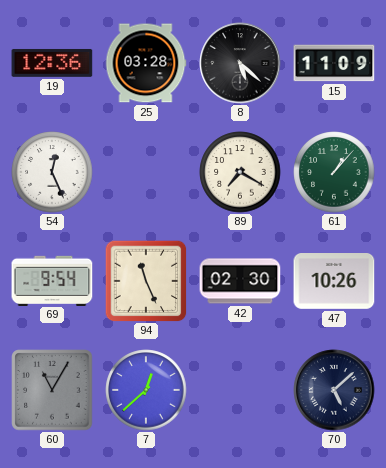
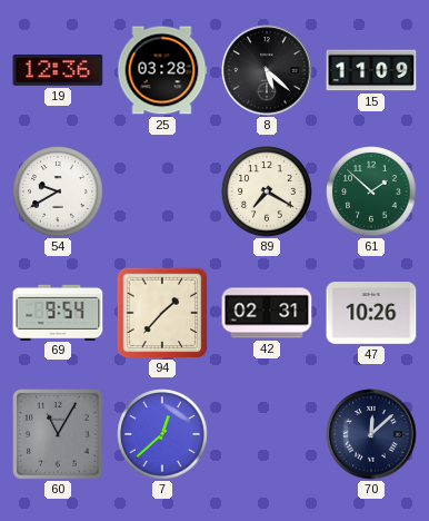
54: 12:26 -> 9:40 (58, 191)
61: 1:07 -> 1:52 (371, 191)
94: 11:26 -> 1:37 (162, 313)
42: 02:30 -> 02:31 (267, 313)
70: 5:08 -> 12:08 (371, 434)
